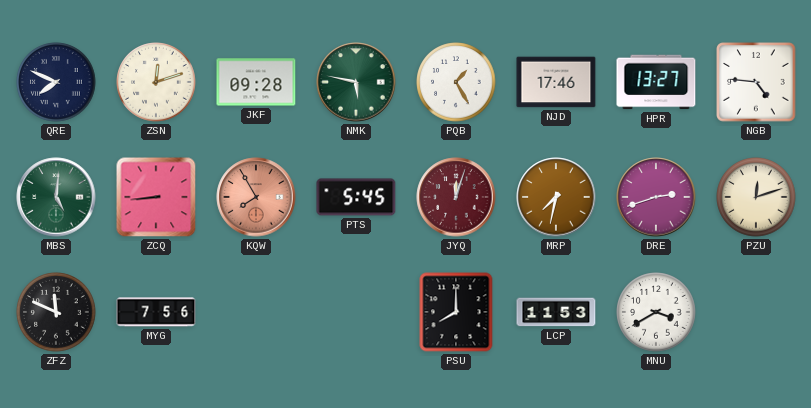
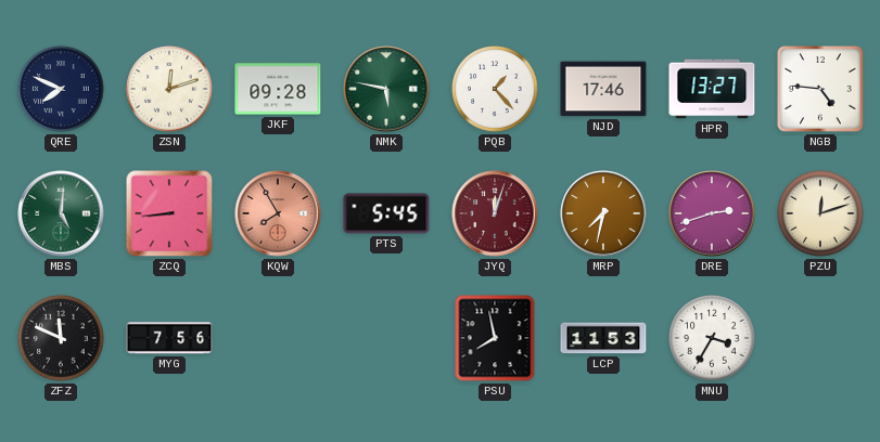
PQB: 1:25 -> 1:23 (495, 89)
PSU: 8:00 -> 7:58 (495, 338)
MNU: 3:40 -> 3:35 (712, 338)
